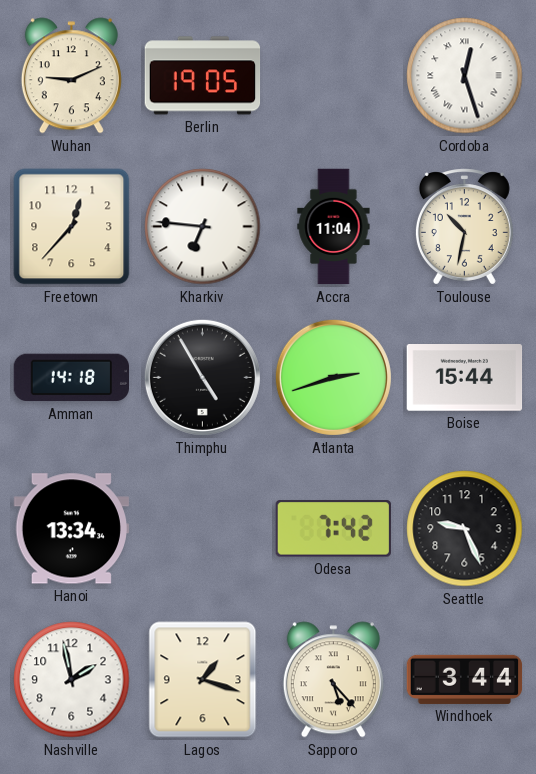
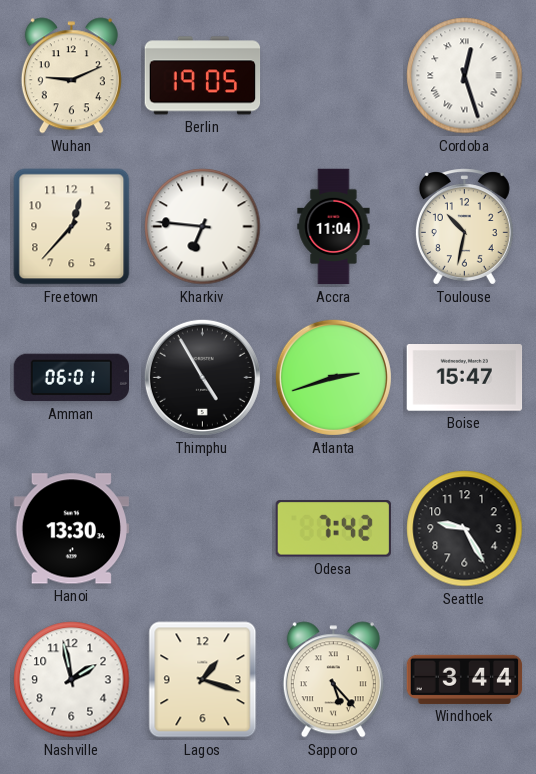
Amman: 14:18 -> 06:01 (72, 378)
Boise: 15:44 -> 15:47 (465, 378)
Hanoi: 13:34 -> 13:30 (71, 529)
Seattle: 9:26 -> 9:25 (465, 529)
